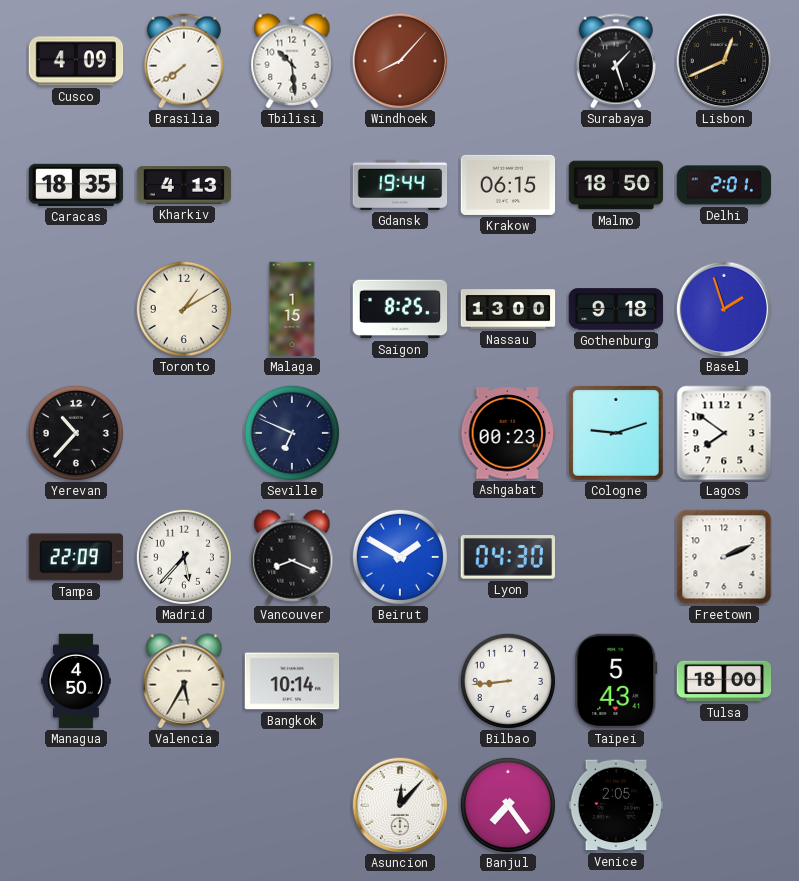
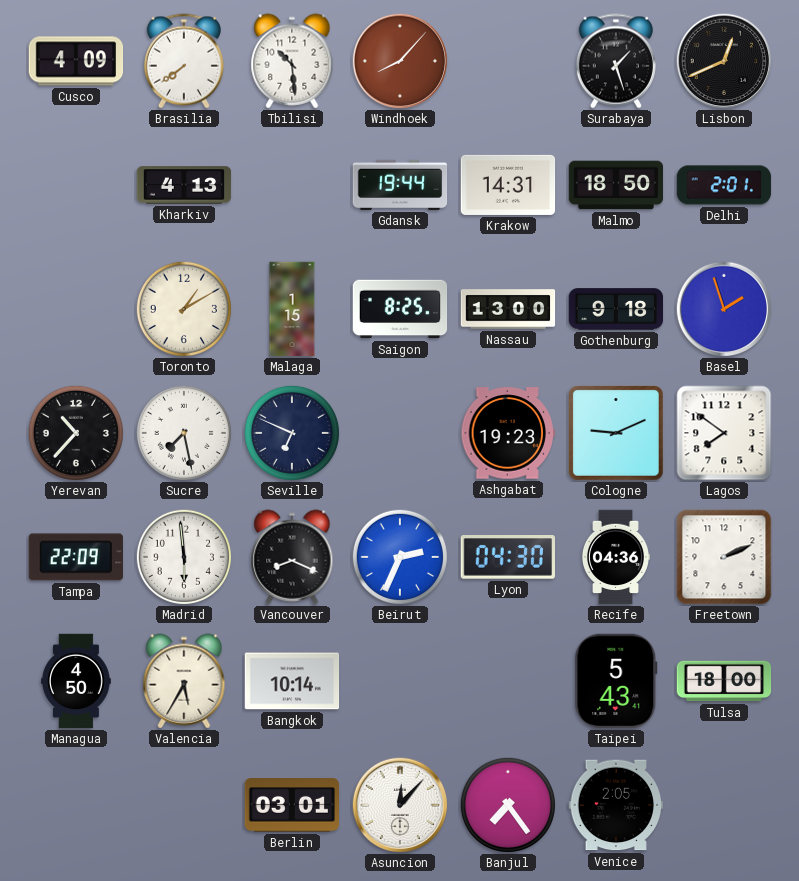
Caracas: 18:35 -> none (76, 185)
Krakow: 06:15 -> 14:31 (508, 185)
Sucre: none -> 7:28 (184, 433)
Ashgabat: 00:23 -> 19:23 (508, 433)
Cologne: 9:12 -> 9:11 (617, 434)
Madrid: 5:37 -> 5:59 (184, 557)
Beirut: 1:50 -> 2:34 (400, 557)
Recife: none -> 04:36 (615, 557)
Bilbao: 8:44 -> none (508, 681)
Berlin: none -> 03:01 (292, 805)
